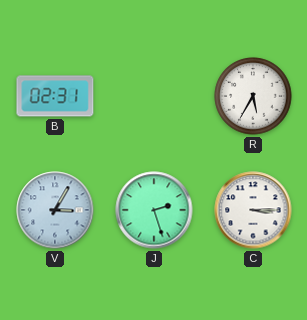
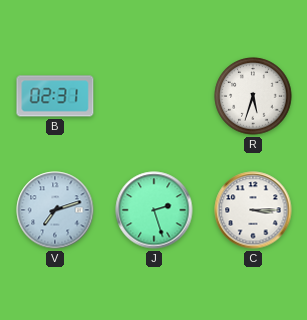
R: 5:35 -> 5:33 (253, 96)
V: 3:05 -> 7:12 (55, 210)
